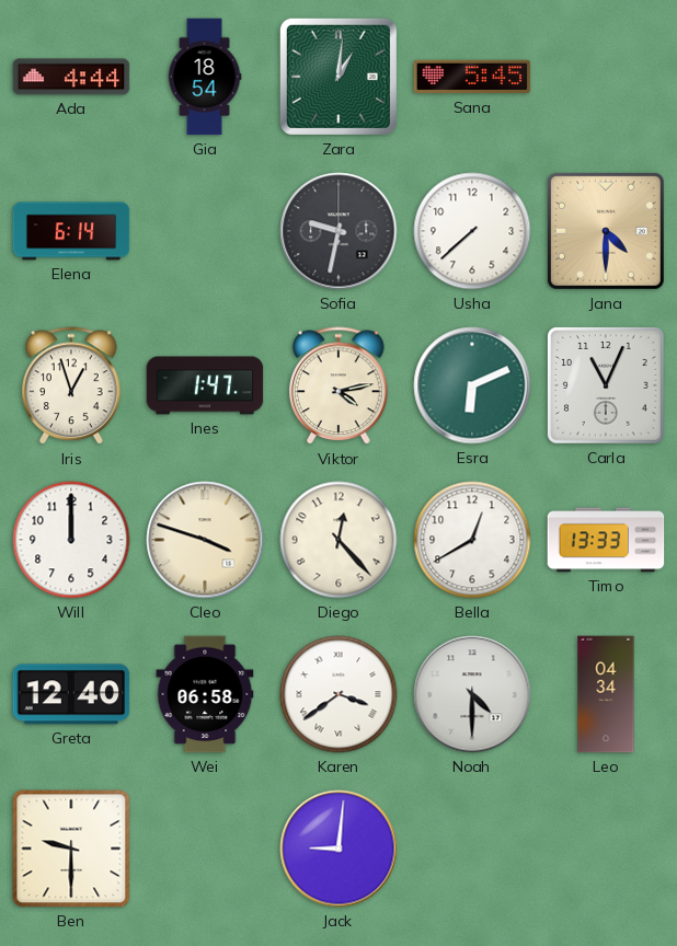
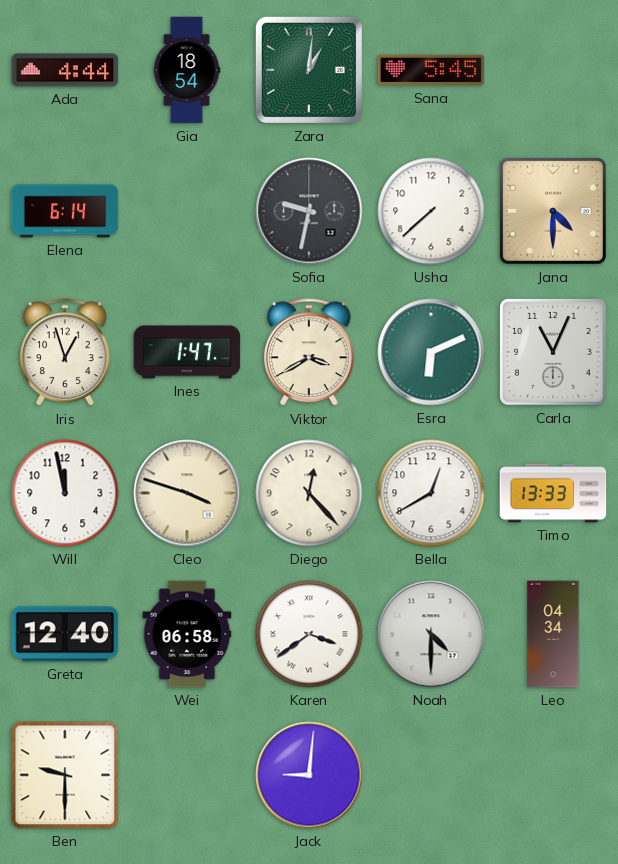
Viktor: 4:13 -> 3:40 (309, 353)
Will: 12:00 -> 11:58 (65, 493)
